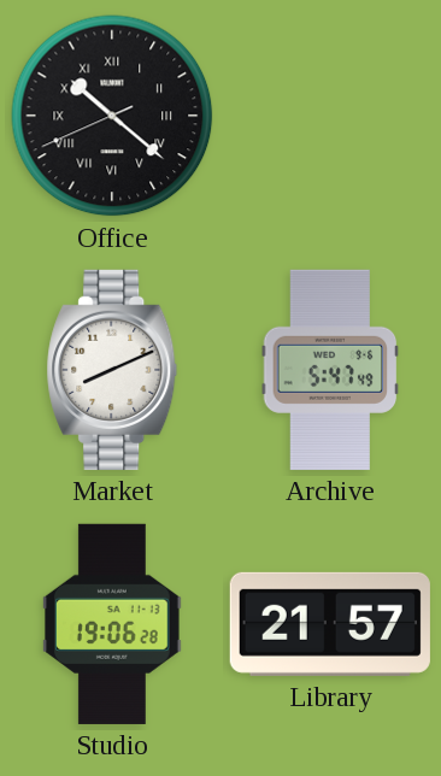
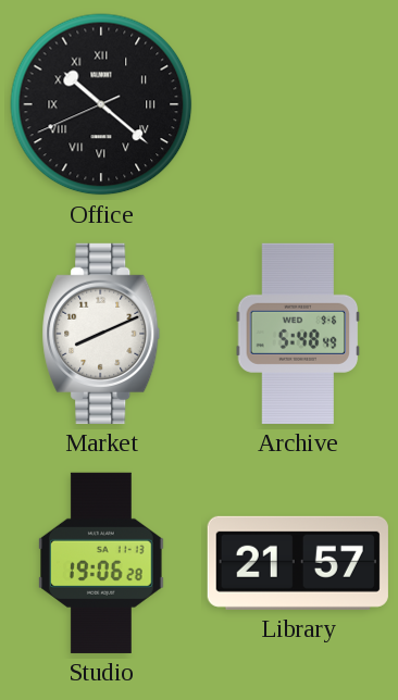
Archive: 5:47 -> 5:48 (298, 334)
